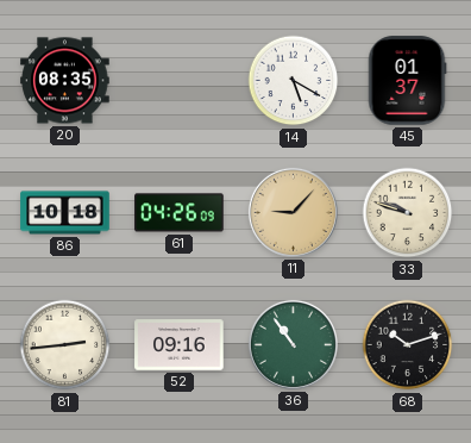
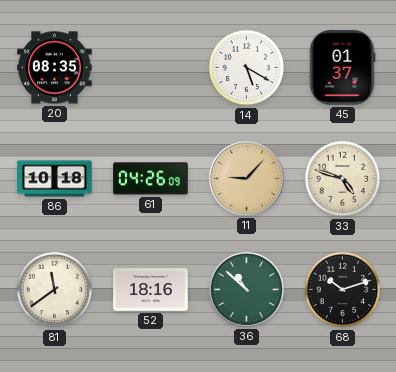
33: 9:48 -> 4:48 (343, 179)
81: 2:44 -> 11:39 (55, 290)
52: 09:16 -> 18:16 (151, 290)
36: 10:54 -> 10:52 (246, 289)
